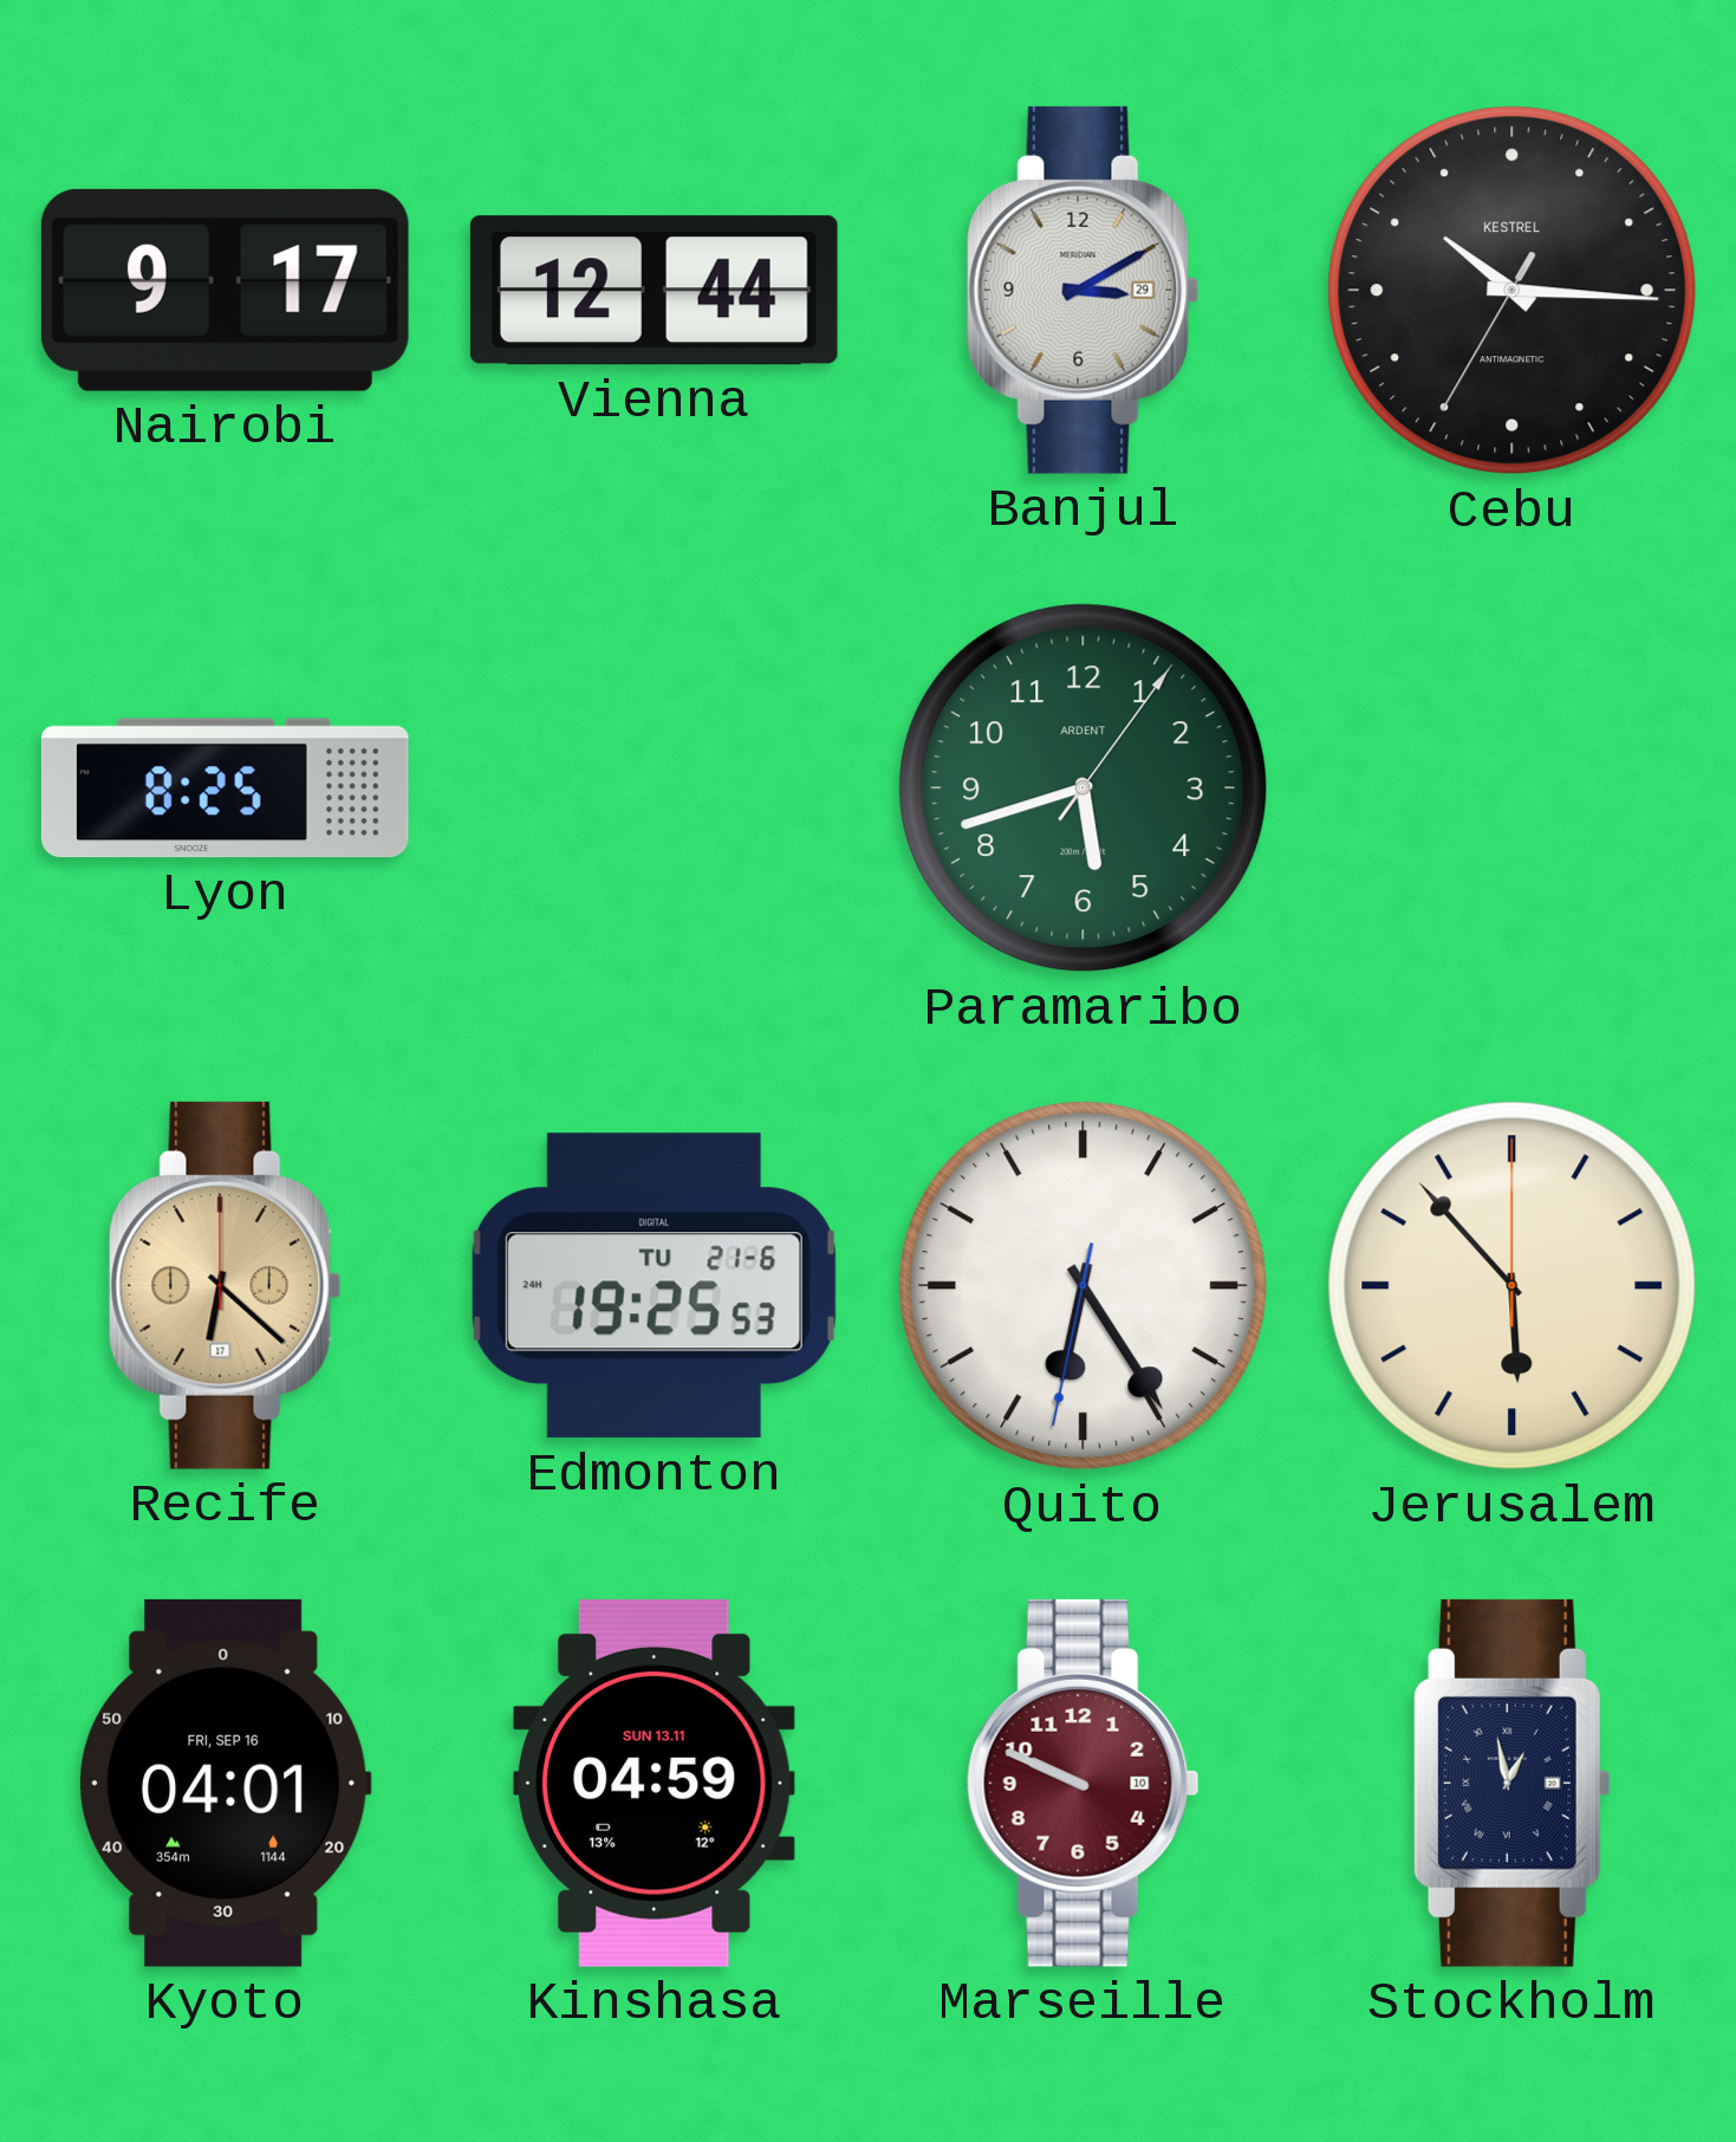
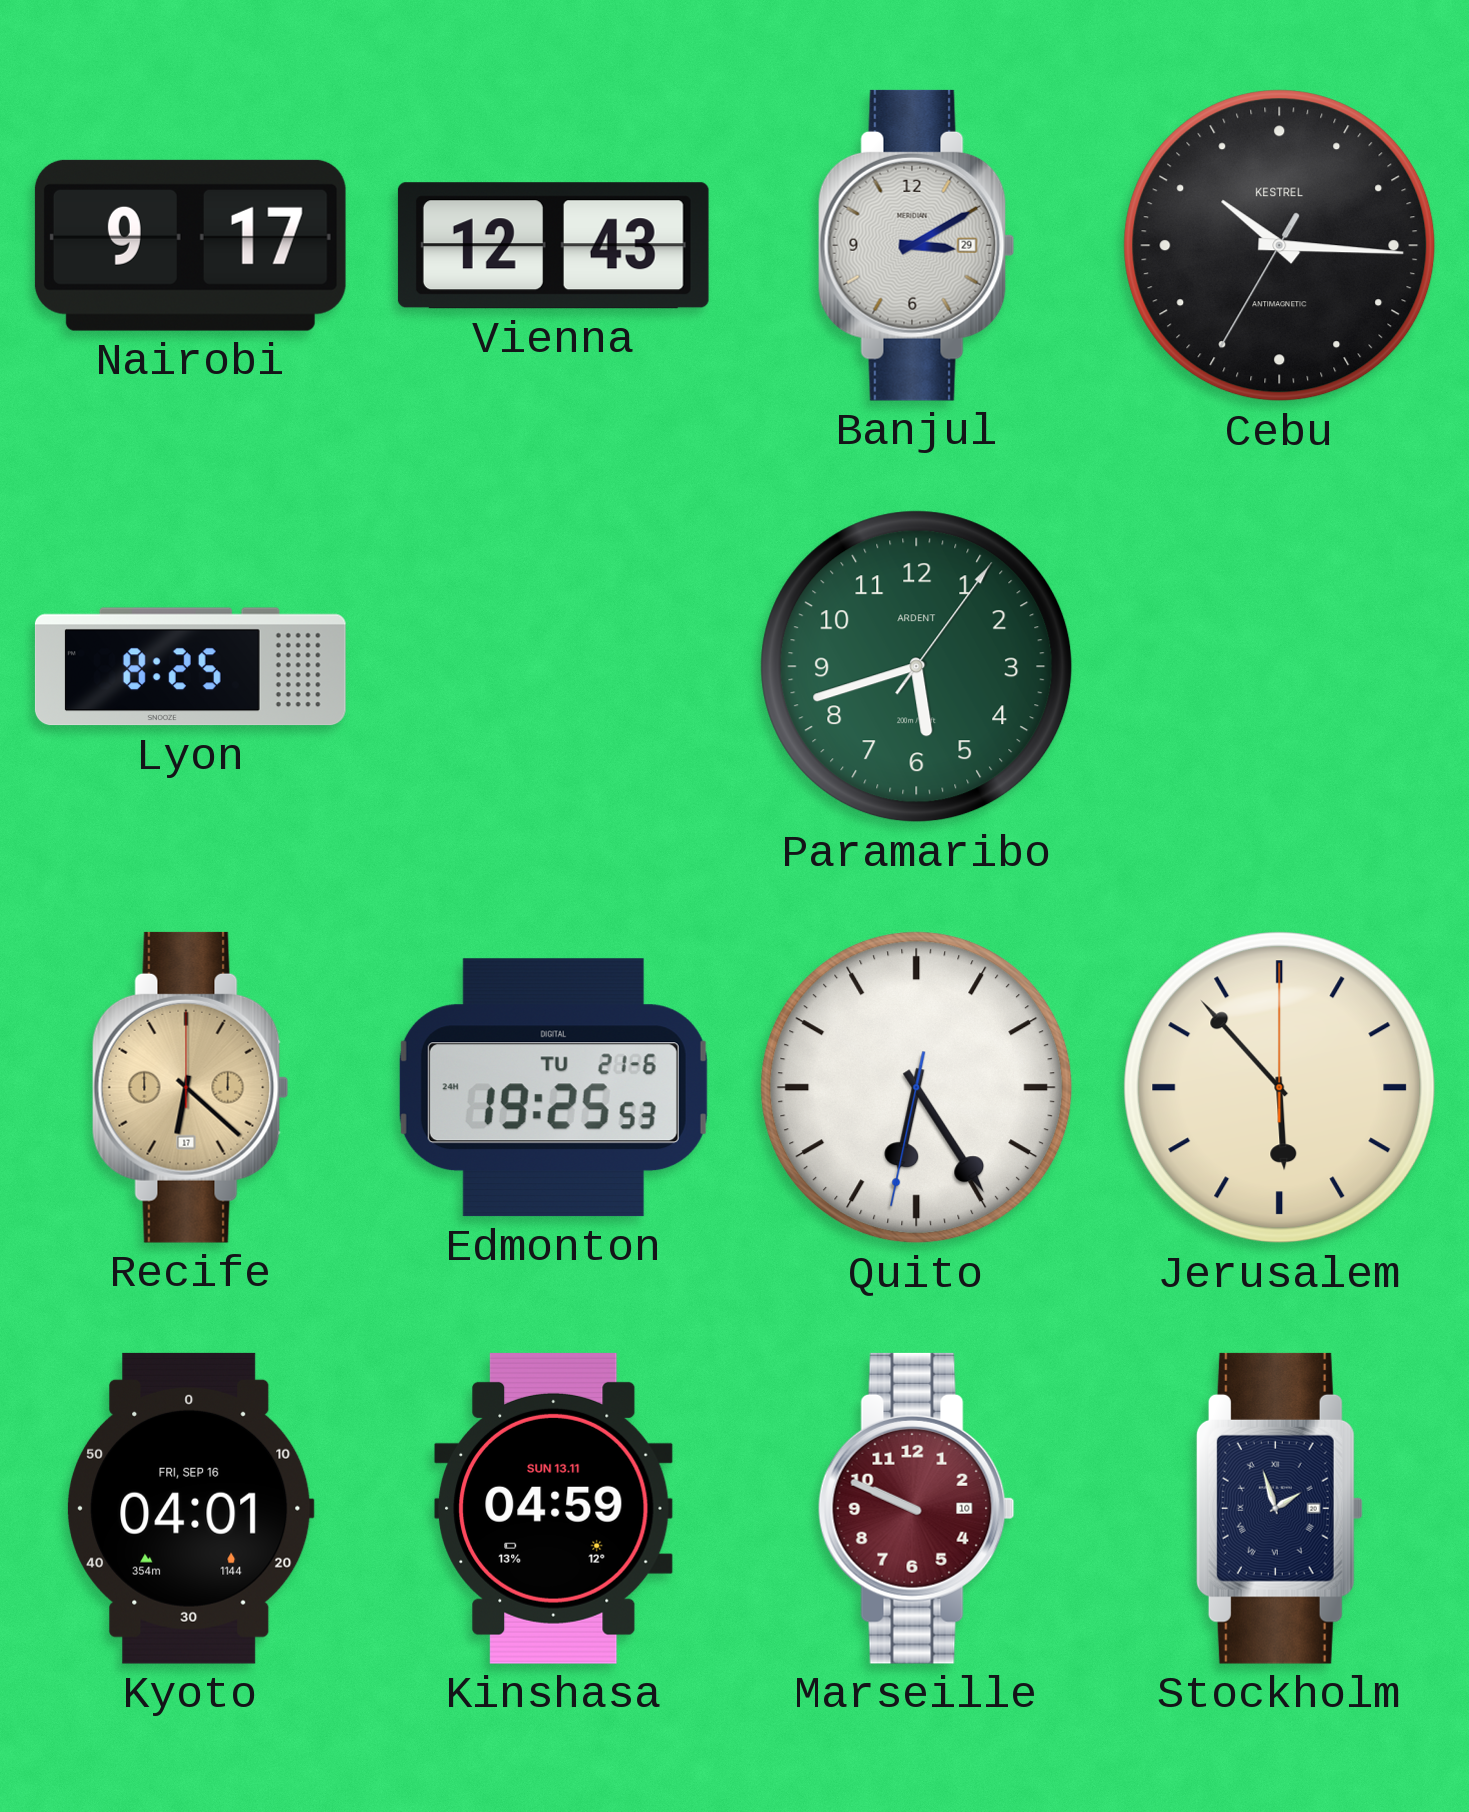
Vienna: 12:44 -> 12:43 (553, 246)
Stockholm: 12:58 -> 1:57 (1279, 1508)
